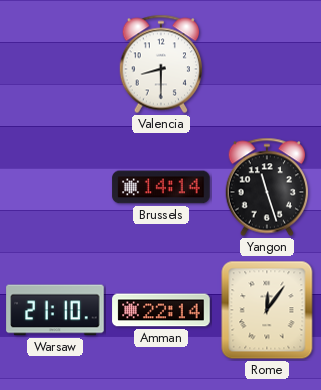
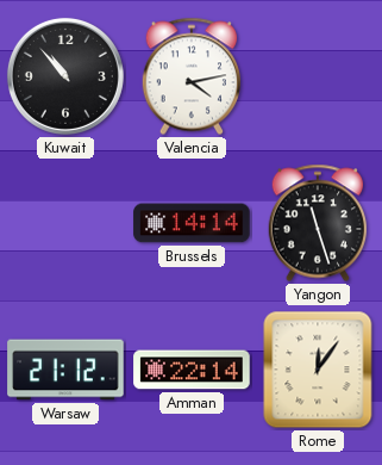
Kuwait: none -> 10:53 (65, 76)
Valencia: 8:30 -> 4:13 (190, 76)
Warsaw: 21:10 -> 21:12 (65, 370)
